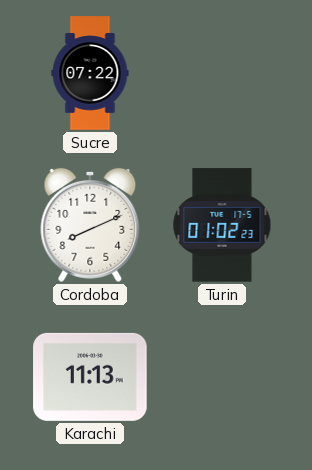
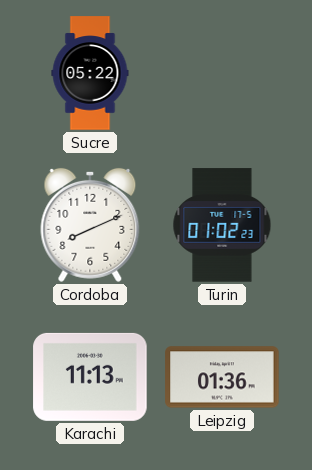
Sucre: 07:22 -> 05:22 (90, 73)
Leipzig: none -> 01:36 (222, 377)
